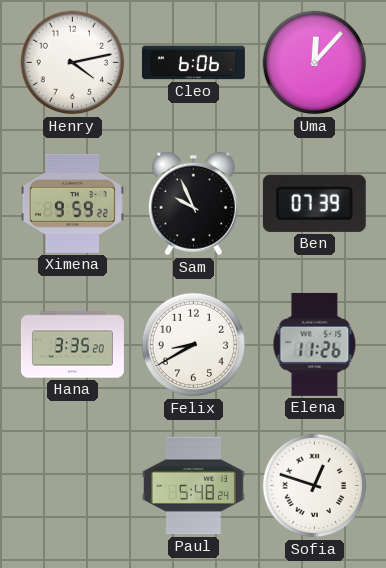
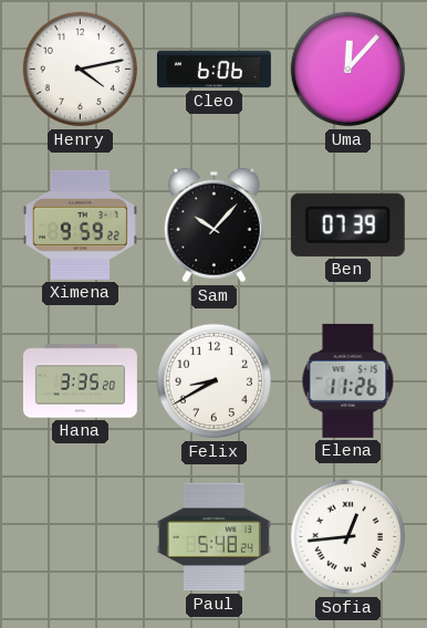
Sam: 9:56 -> 10:07 (213, 226)
Sofia: 12:48 -> 12:44 (348, 537)
